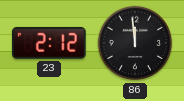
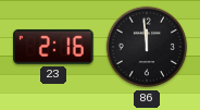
23: 2:12 -> 2:16 (54, 47)
